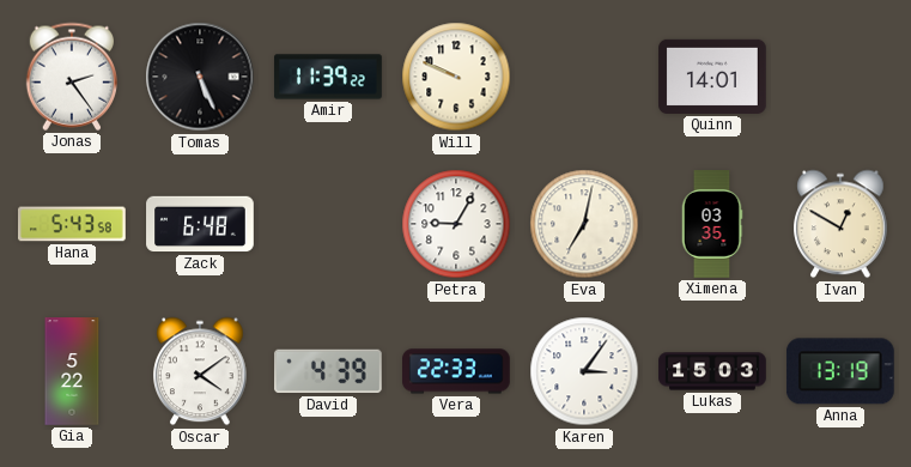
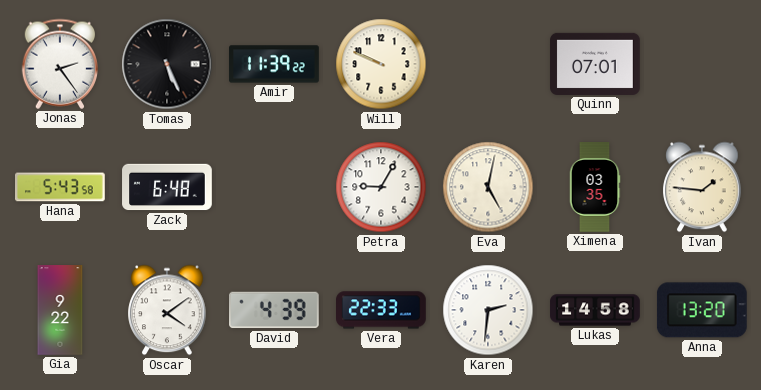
Quinn: 14:01 -> 07:01 (595, 64)
Eva: 7:02 -> 5:02 (488, 187)
Ivan: 12:50 -> 1:46 (702, 187)
Gia: 5:22 -> 9:22 (60, 310)
Karen: 3:06 -> 2:31 (488, 310)
Lukas: 15:03 -> 14:58 (595, 310)
Anna: 13:19 -> 13:20 (702, 310)
